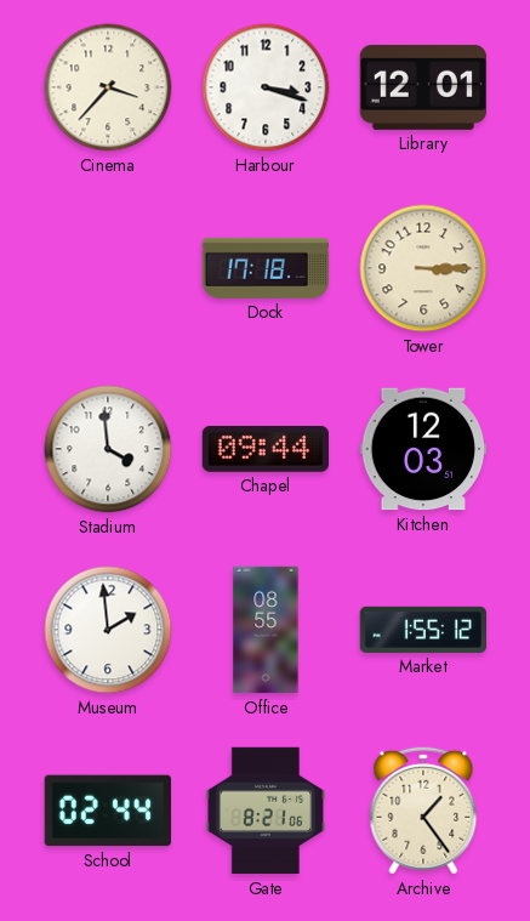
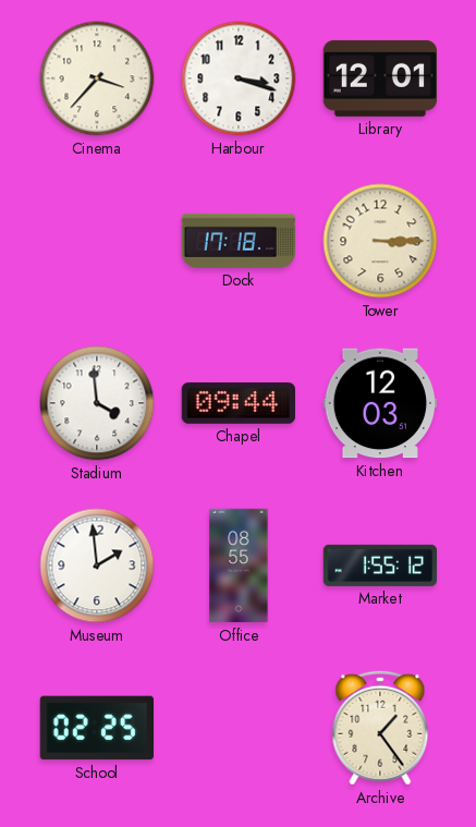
School: 02:44 -> 02:25 (96, 728)
Gate: 8:21 -> none (266, 811)
